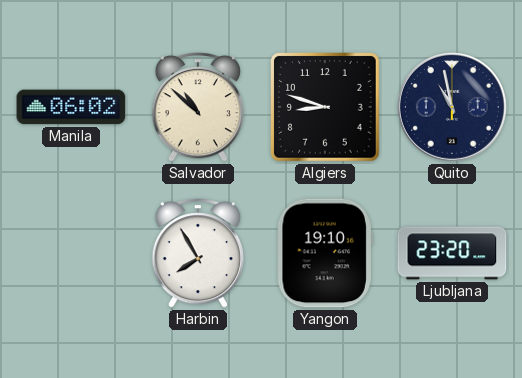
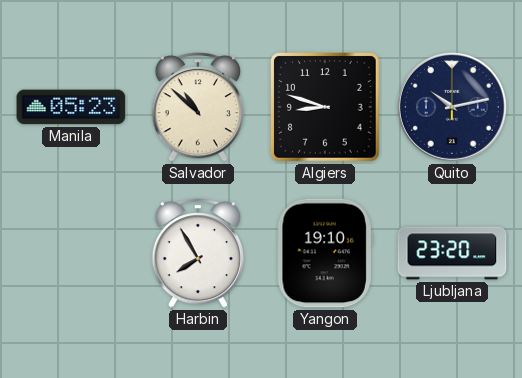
Manila: 06:02 -> 05:23 (71, 107)
Quito: 10:58 -> 10:13 (452, 107)
